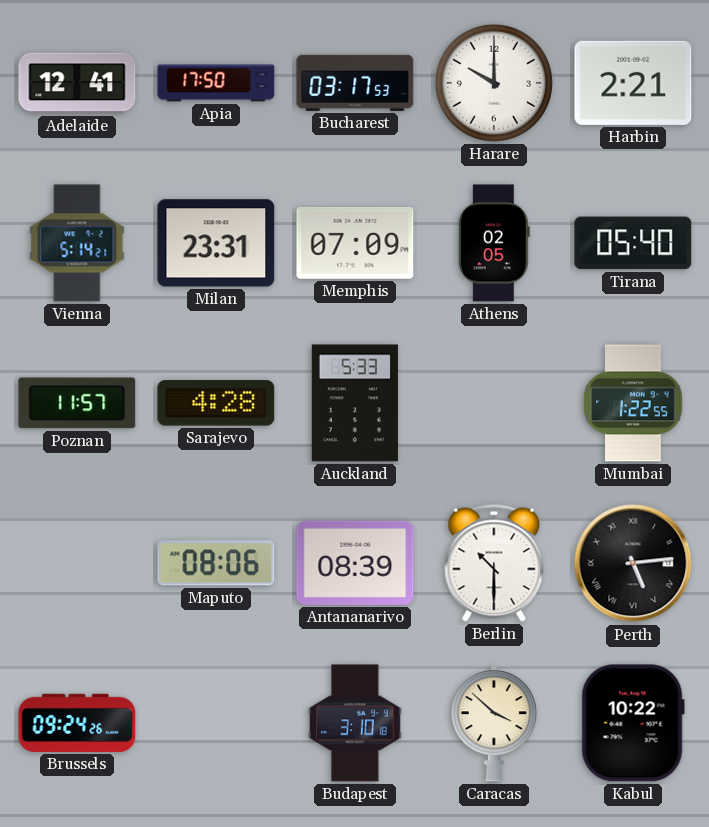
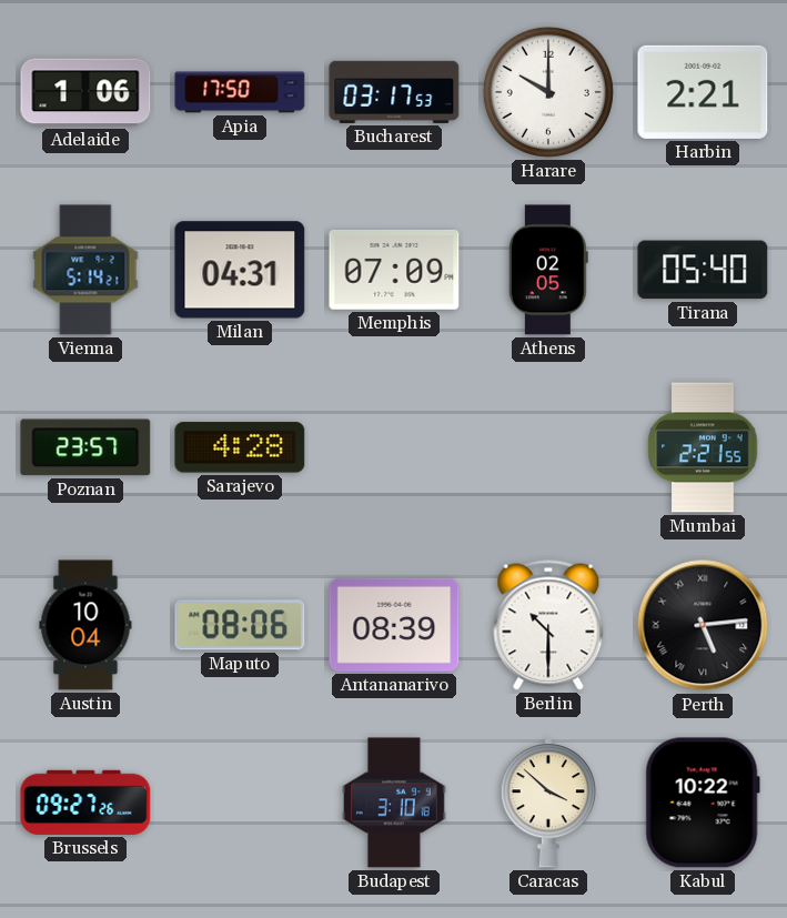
Adelaide: 12:41 -> 1:06 (85, 92)
Milan: 23:31 -> 04:31 (240, 270)
Poznan: 11:57 -> 23:57 (85, 447)
Auckland: 5:33 -> none (355, 403)
Mumbai: 1:22 -> 2:21 (703, 447)
Austin: none -> 10:04 (85, 625)
Brussels: 09:24 -> 09:27 (85, 803)
